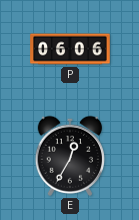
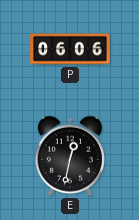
E: 12:35 -> 12:32 (70, 156)
